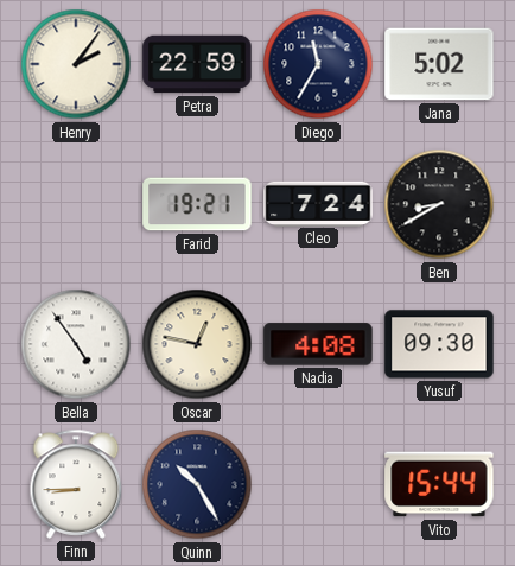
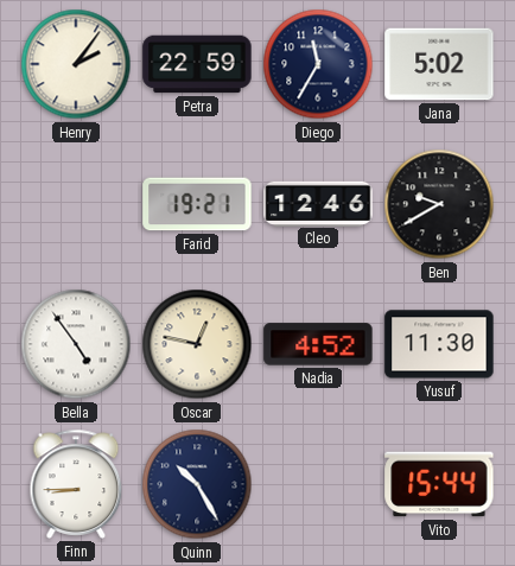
Cleo: 7:24 -> 12:46 (318, 203)
Ben: 8:40 -> 9:40 (439, 204)
Nadia: 4:08 -> 4:52 (318, 344)
Yusuf: 09:30 -> 11:30 (439, 344)
